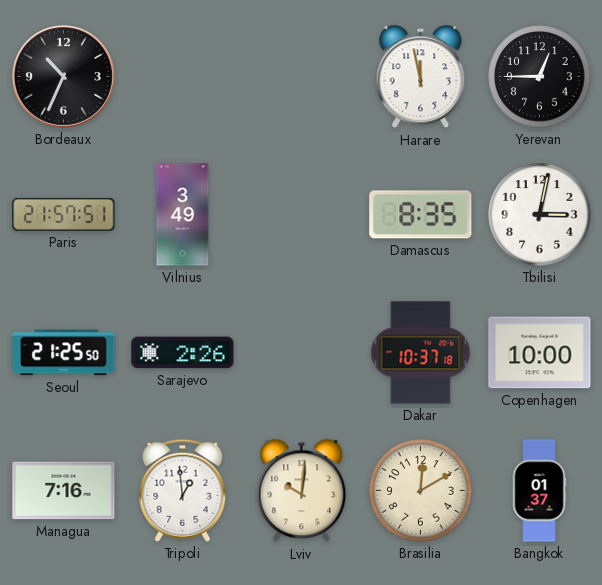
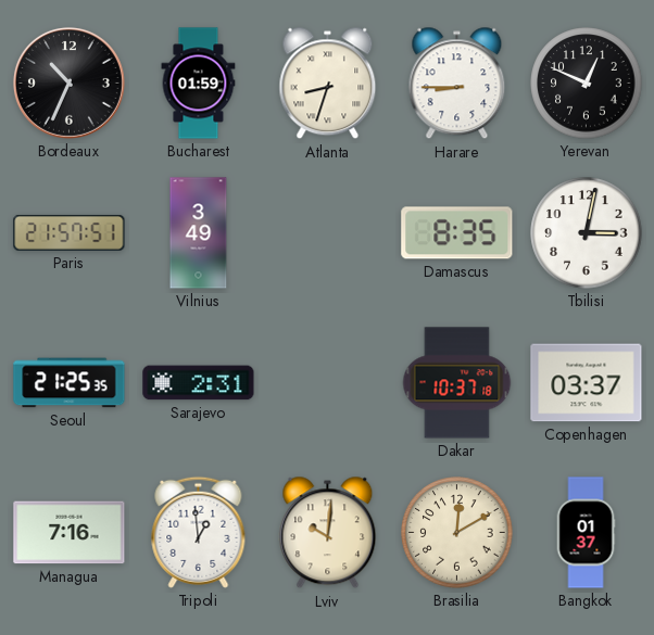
Bucharest: none -> 01:59 (199, 84)
Atlanta: none -> 8:33 (328, 84)
Harare: 11:58 -> 8:45 (457, 84)
Yerevan: 12:45 -> 12:49 (587, 84)
Seoul: 21:25:50 -> 21:25:35 (70, 383)
Sarajevo: 2:26 -> 2:31 (199, 383)
Copenhagen: 10:00 -> 03:37 (587, 383)
